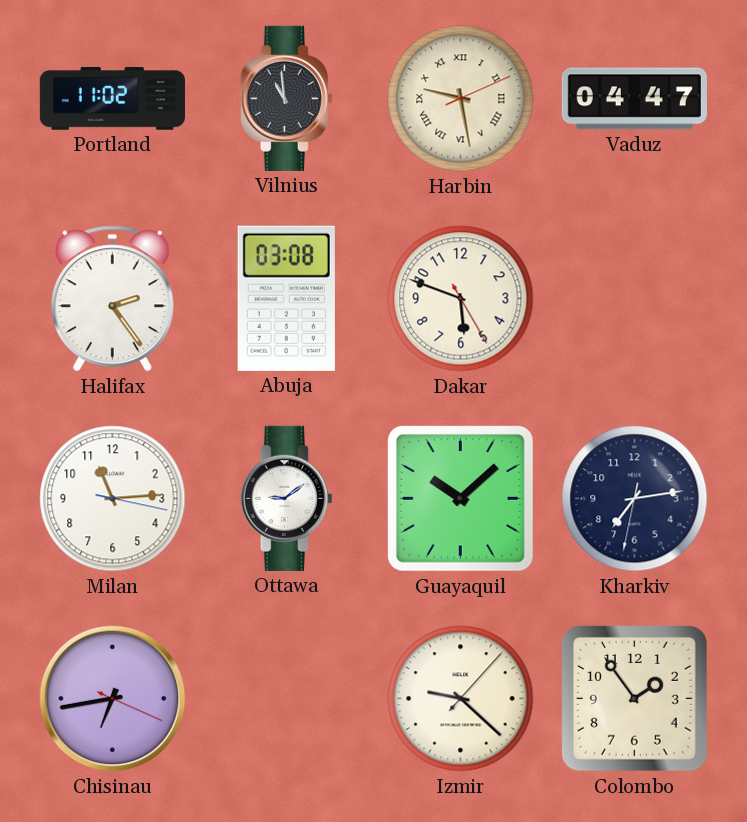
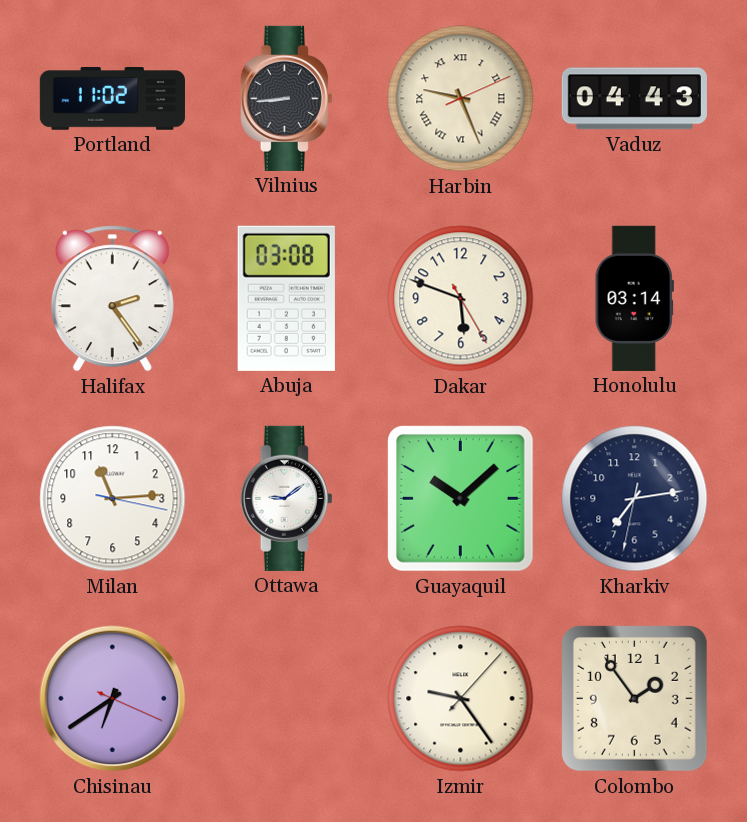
Vilnius: 10:59 -> 8:44 (286, 98)
Harbin: 9:28 -> 9:26 (461, 99)
Vaduz: 04:47 -> 04:43 (634, 99)
Honolulu: none -> 03:14 (634, 298)
Chisinau: 6:43 -> 6:39 (113, 699)
Izmir: 9:22 -> 9:24 (461, 699)
